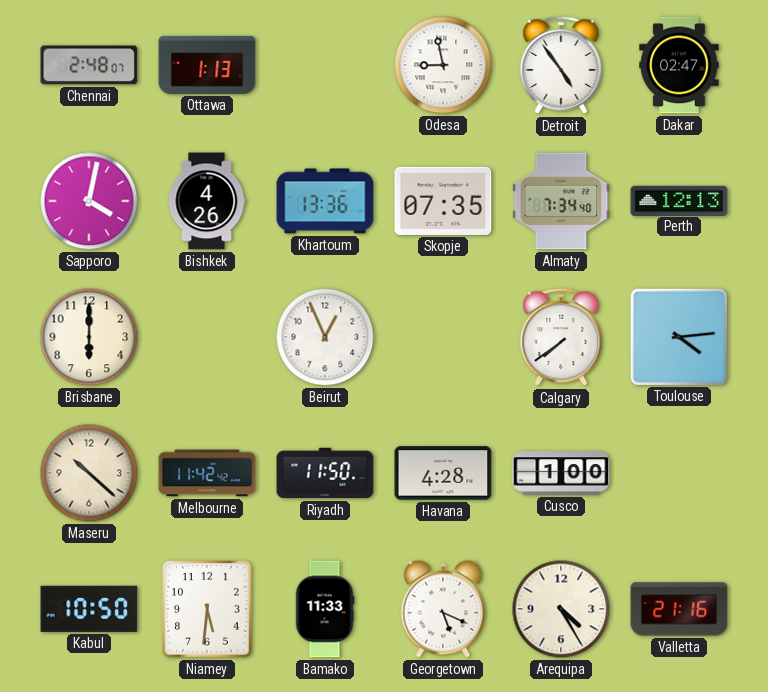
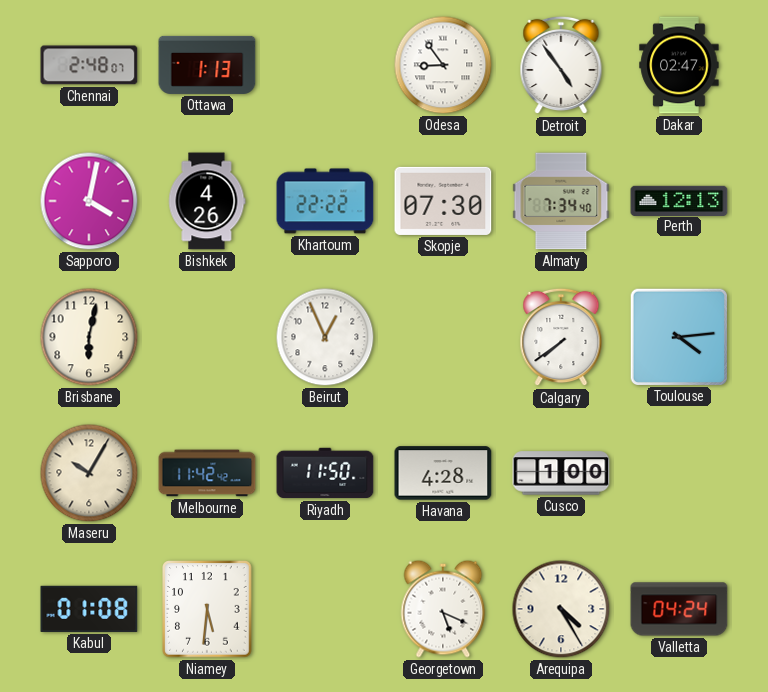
Odesa: 8:58 -> 8:54 (443, 65)
Khartoum: 13:36 -> 22:22 (325, 201)
Skopje: 07:35 -> 07:30 (443, 201)
Brisbane: 6:00 -> 6:02 (89, 337)
Maseru: 10:22 -> 10:05 (89, 473)
Kabul: 10:50 -> 01:08 (89, 609)
Bamako: 11:33 -> none (325, 609)
Valletta: 21:16 -> 04:24 (679, 609)
